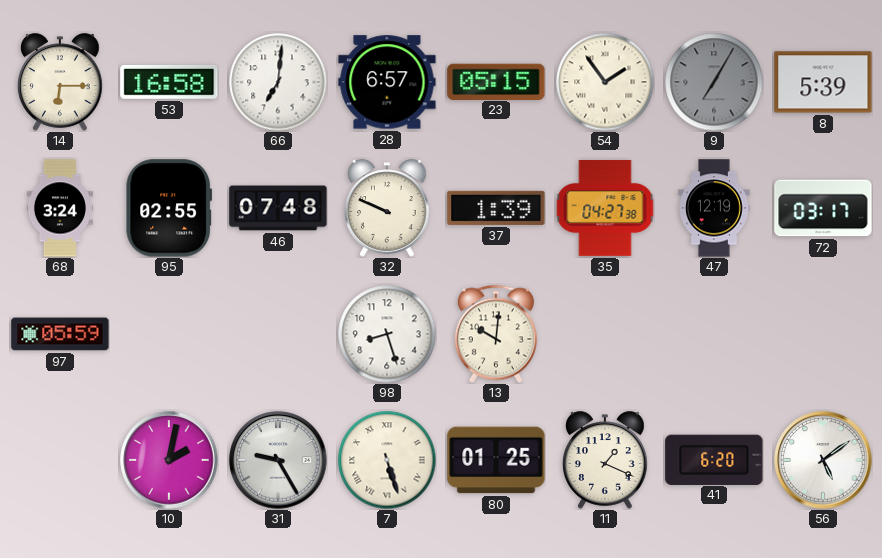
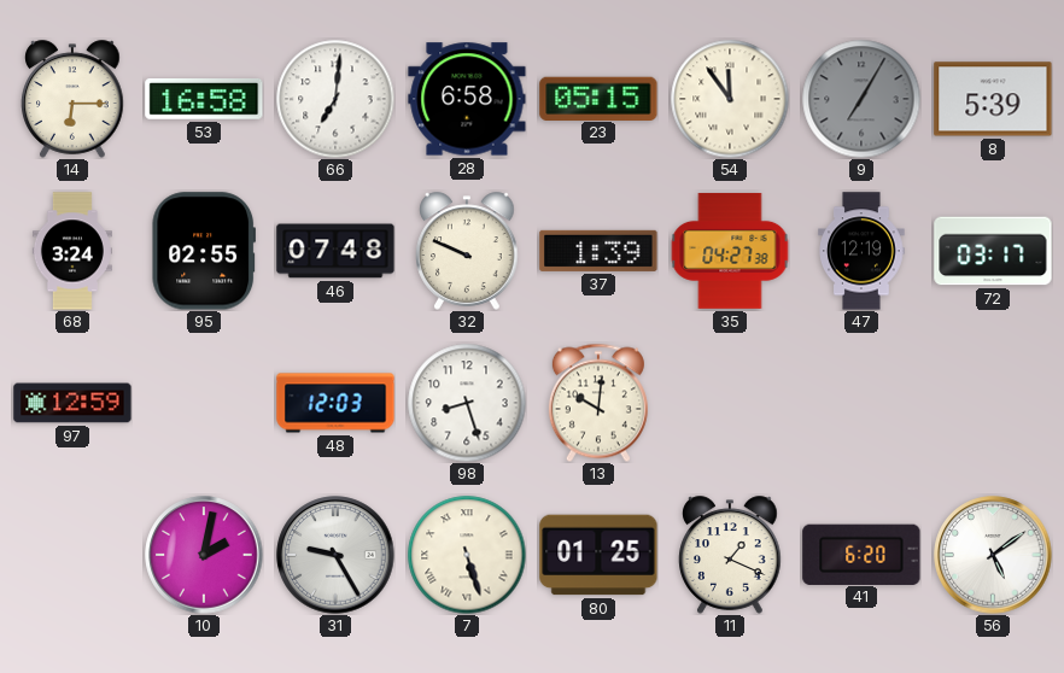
28: 6:57 -> 6:58 (467, 99)
54: 1:54 -> 11:54 (730, 99)
97: 05:59 -> 12:59 (72, 403)
48: none -> 12:03 (335, 403)
